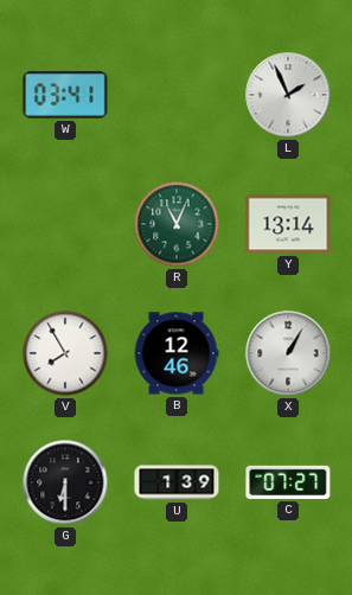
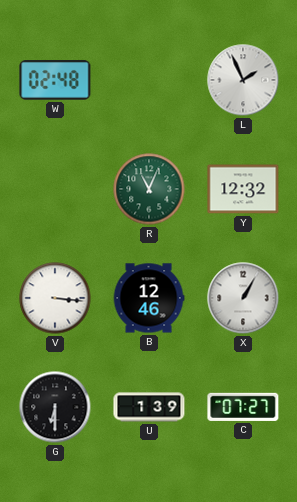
W: 03:41 -> 02:48 (55, 81)
Y: 13:14 -> 12:32 (243, 189)
V: 7:55 -> 3:16 (55, 298)
